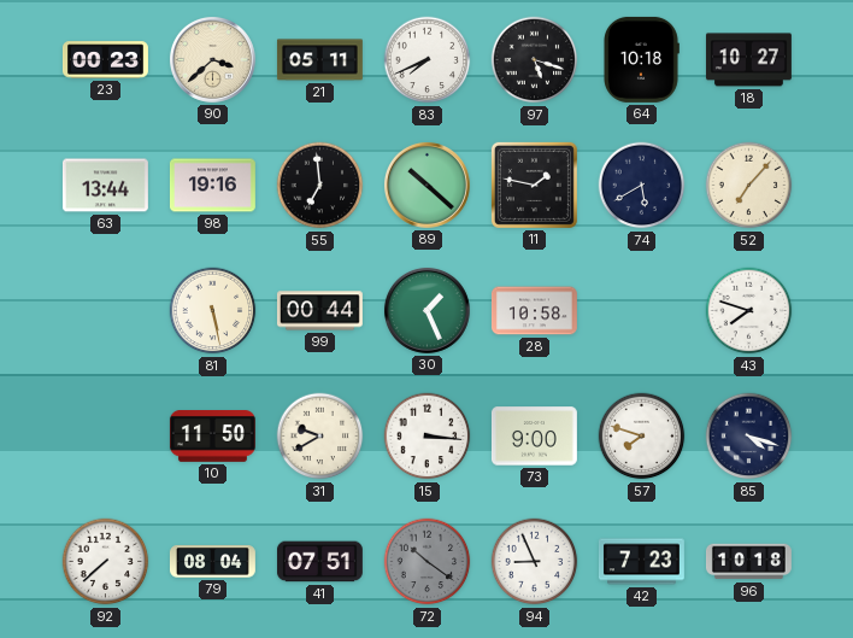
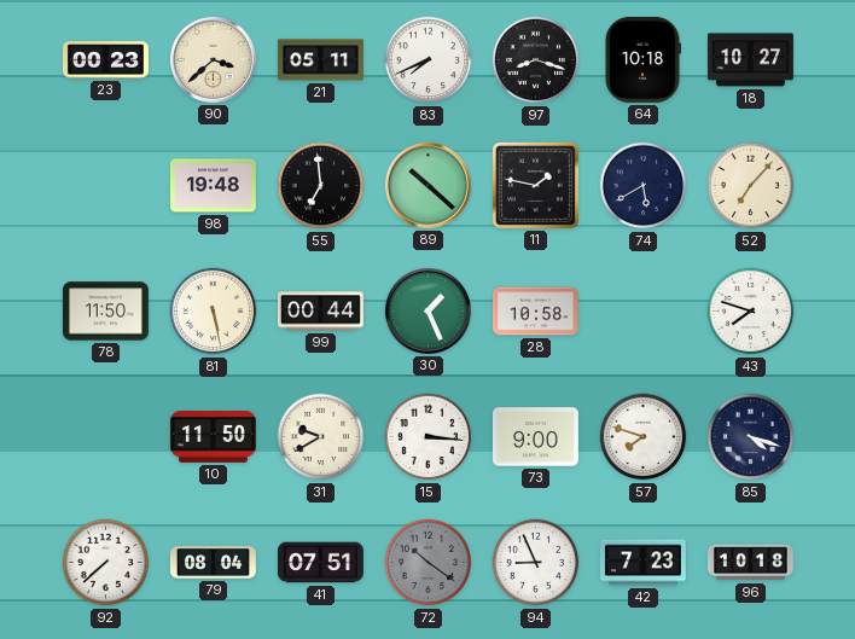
97: 5:18 -> 8:18 (536, 60)
63: 13:44 -> none (105, 186)
98: 19:16 -> 19:48 (213, 186)
78: none -> 11:50 (105, 312)
